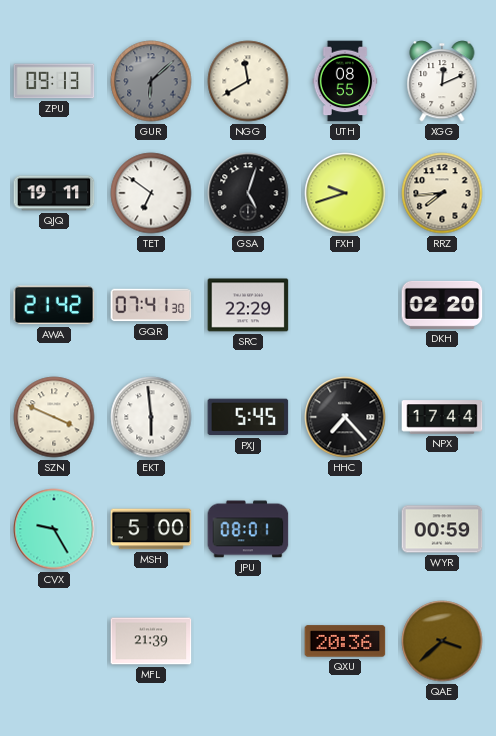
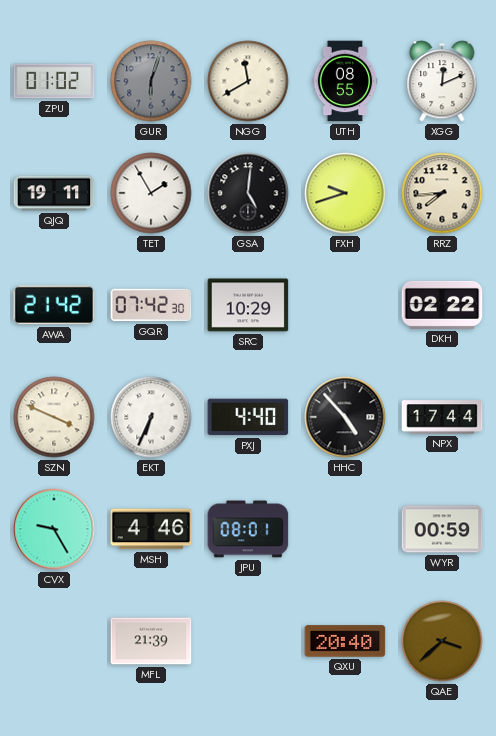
ZPU: 09:13 -> 01:02 (54, 81)
GUR: 6:08 -> 6:03 (151, 81)
TET: 6:51 -> 1:55 (151, 193)
GSA: 5:03 -> 5:01 (248, 193)
GQR: 07:41 -> 07:42 (151, 305)
SRC: 22:29 -> 10:29 (248, 305)
DKH: 02:20 -> 02:22 (442, 305)
EKT: 5:59 -> 6:34 (151, 417)
PXJ: 5:45 -> 4:40 (248, 417)
HHC: 7:23 -> 4:53 (345, 417)
MSH: 5:00 -> 4:46 (151, 529)
QXU: 20:36 -> 20:40 (345, 641)
